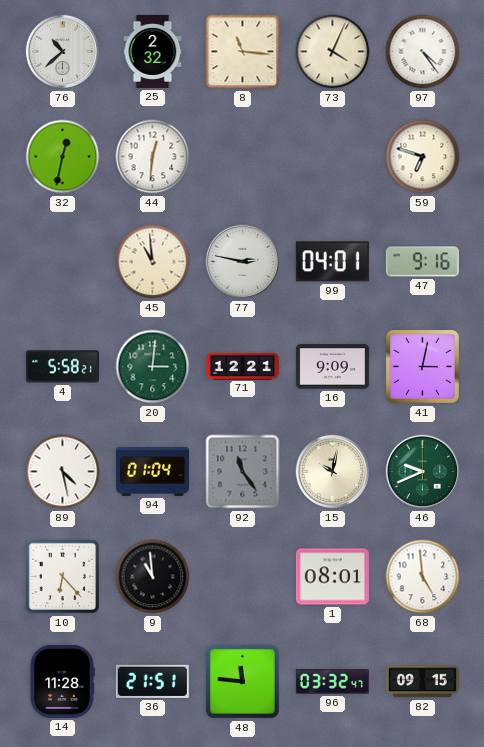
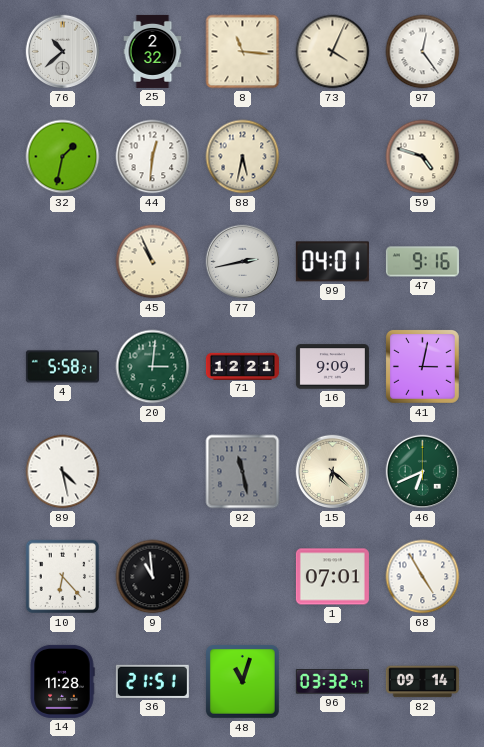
97: 4:24 -> 12:24 (423, 52)
32: 12:32 -> 1:32 (63, 157)
88: none -> 5:32 (243, 157)
59: 6:48 -> 4:48 (423, 157)
45: 10:59 -> 10:56 (153, 262)
77: 2:47 -> 2:43 (243, 262)
94: 01:04 -> none (152, 471)
92: 11:24 -> 11:28 (243, 472)
15: 10:02 -> 6:22 (333, 472)
46: 9:41 -> 6:41 (423, 472)
1: 08:01 -> 07:01 (332, 577)
68: 4:59 -> 4:55 (423, 577)
48: 11:46 -> 11:03 (242, 681)
82: 09:15 -> 09:14 (422, 682)
